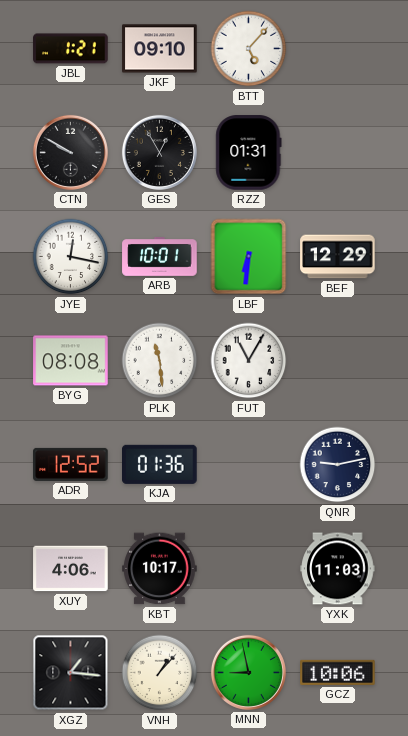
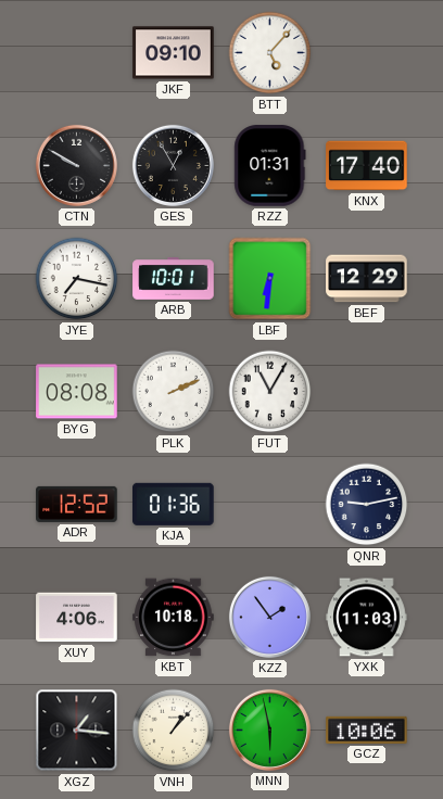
JBL: 1:21 -> none (71, 49)
KNX: none -> 17:40 (367, 166)
JYE: 12:17 -> 7:17 (77, 279)
PLK: 11:29 -> 2:11 (174, 392)
KBT: 10:17 -> 10:18 (174, 618)
KZZ: none -> 1:54 (269, 617)
MNN: 8:58 -> 5:58 (269, 730)
